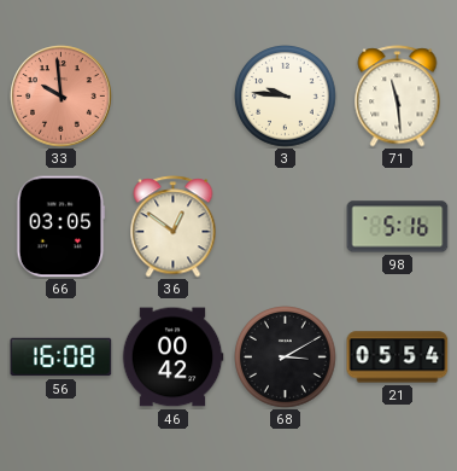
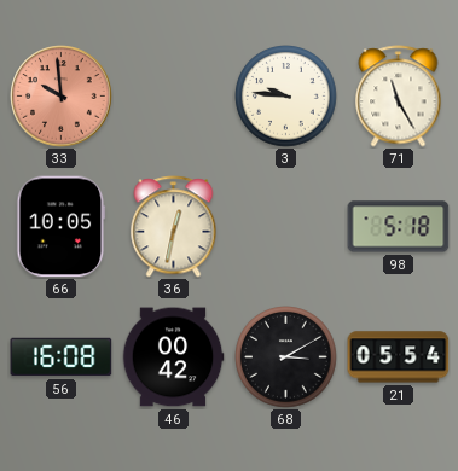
71: 11:29 -> 11:25 (399, 97)
66: 03:05 -> 10:05 (62, 227)
36: 12:51 -> 12:32 (174, 227)
98: 5:16 -> 5:18 (399, 227)
